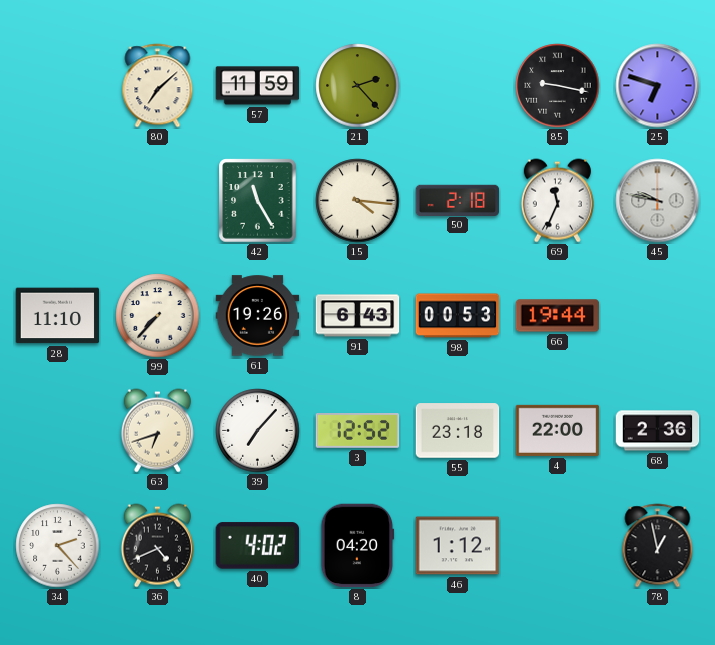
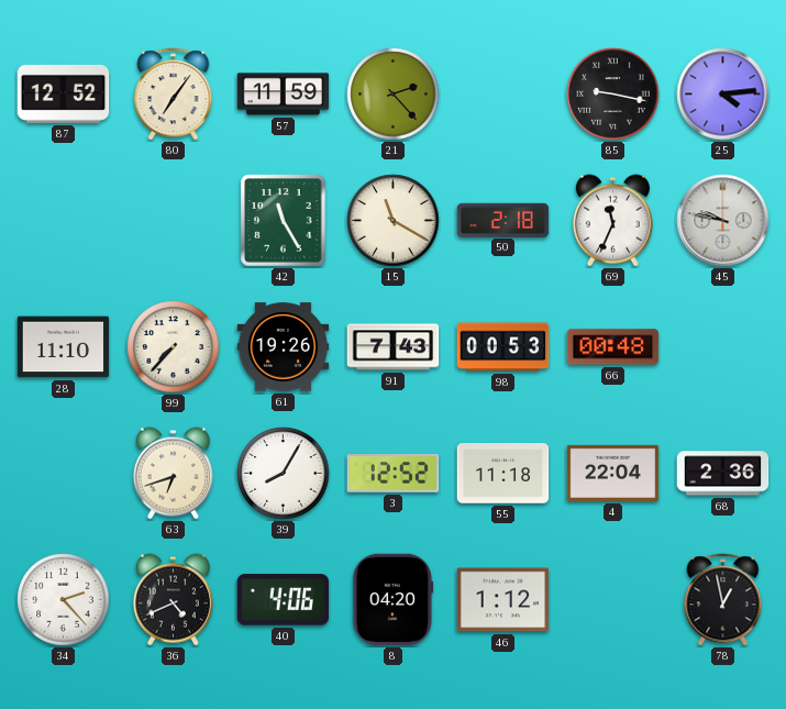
87: none -> 12:52 (64, 93)
80: 7:08 -> 7:06 (174, 95)
25: 6:48 -> 4:14 (723, 95)
15: 4:16 -> 11:20 (394, 221)
91: 6:43 -> 7:43 (394, 347)
66: 19:44 -> 00:48 (613, 347)
39: 7:07 -> 8:05 (284, 474)
55: 23:18 -> 11:18 (503, 474)
4: 22:00 -> 22:04 (613, 473)
40: 4:02 -> 4:06 (284, 600)
